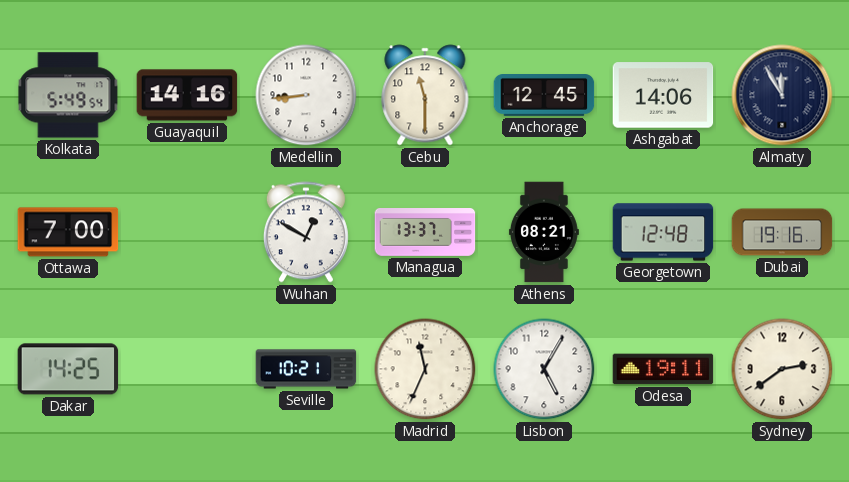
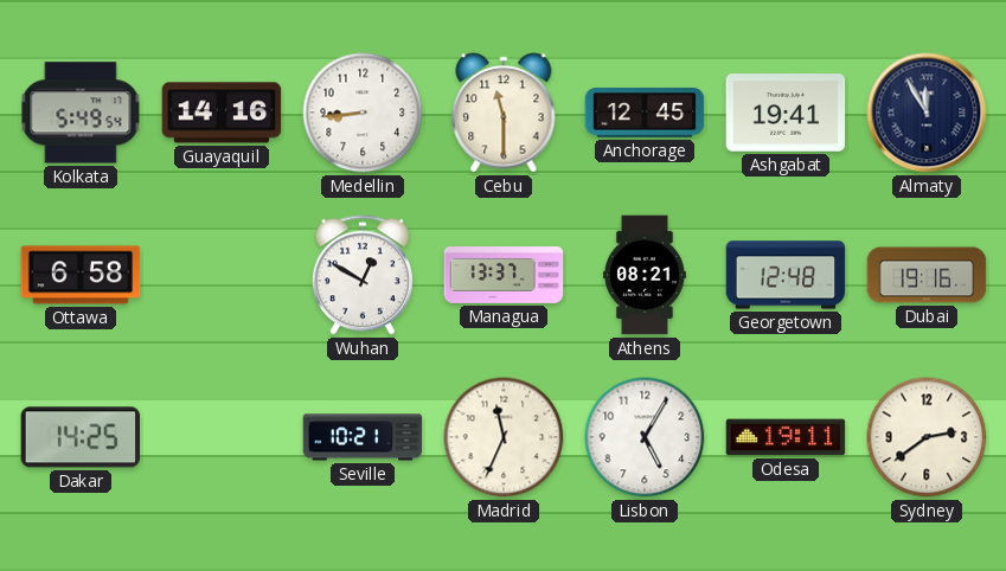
Ashgabat: 14:06 -> 19:41 (786, 113)
Ottawa: 7:00 -> 6:58 (81, 275)
